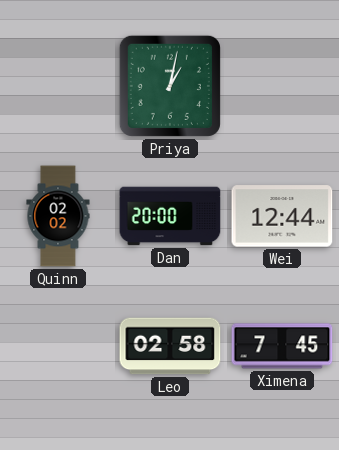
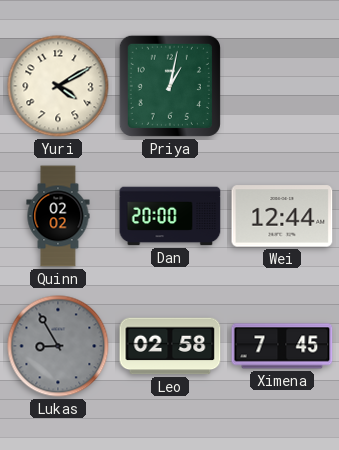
Yuri: none -> 4:10 (58, 86)
Lukas: none -> 8:55 (58, 346)
